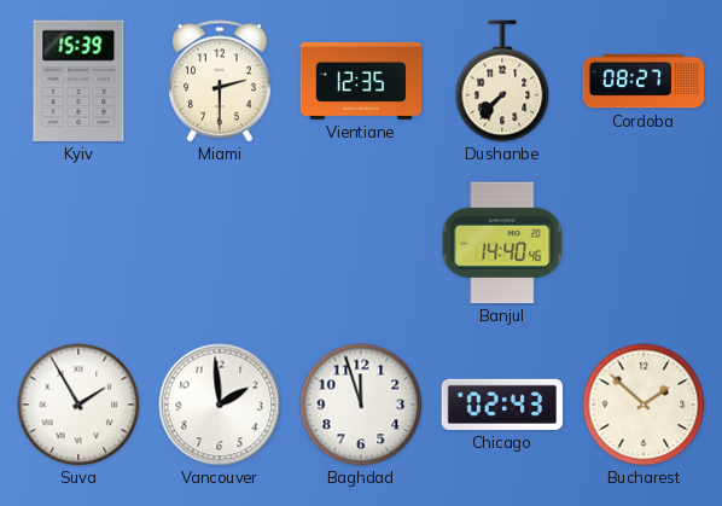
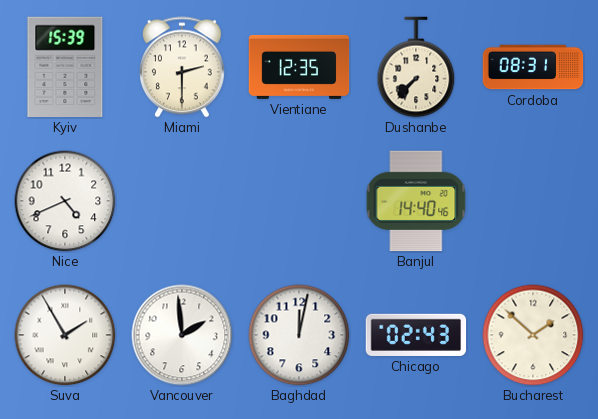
Cordoba: 08:27 -> 08:31 (533, 67)
Nice: none -> 4:41 (65, 201)
Baghdad: 11:57 -> 12:02 (299, 335)
